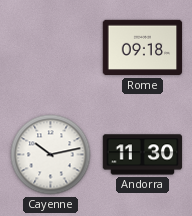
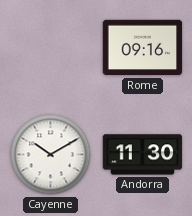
Rome: 09:18 -> 09:16 (143, 48)
Cayenne: 10:13 -> 10:10 (51, 155)
